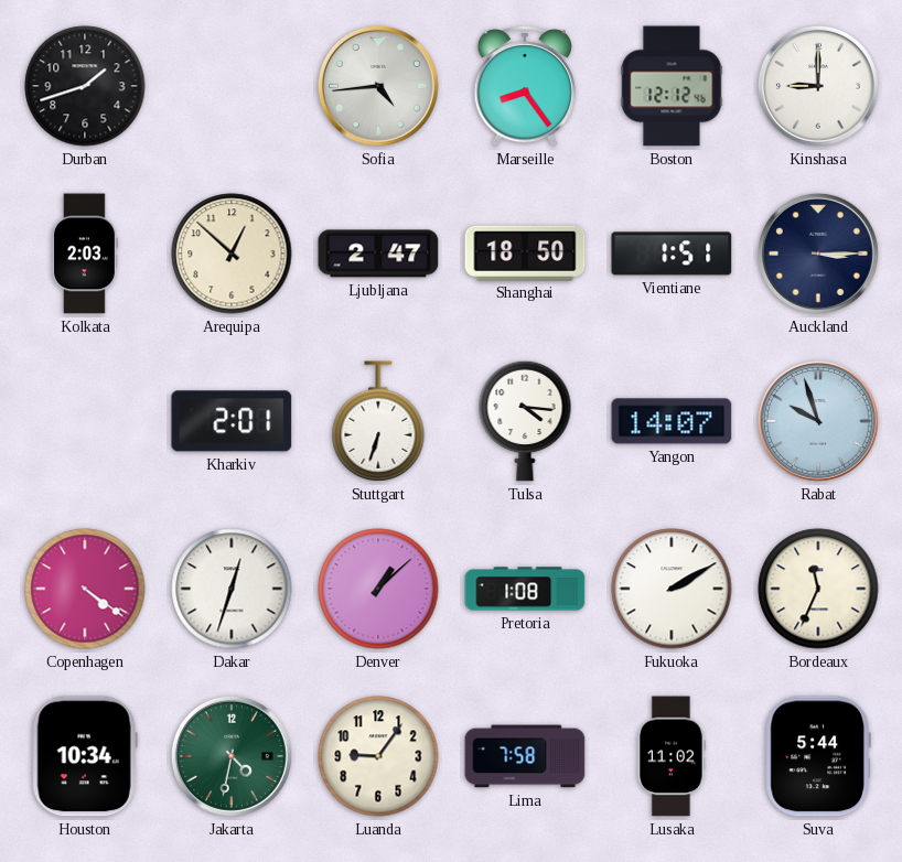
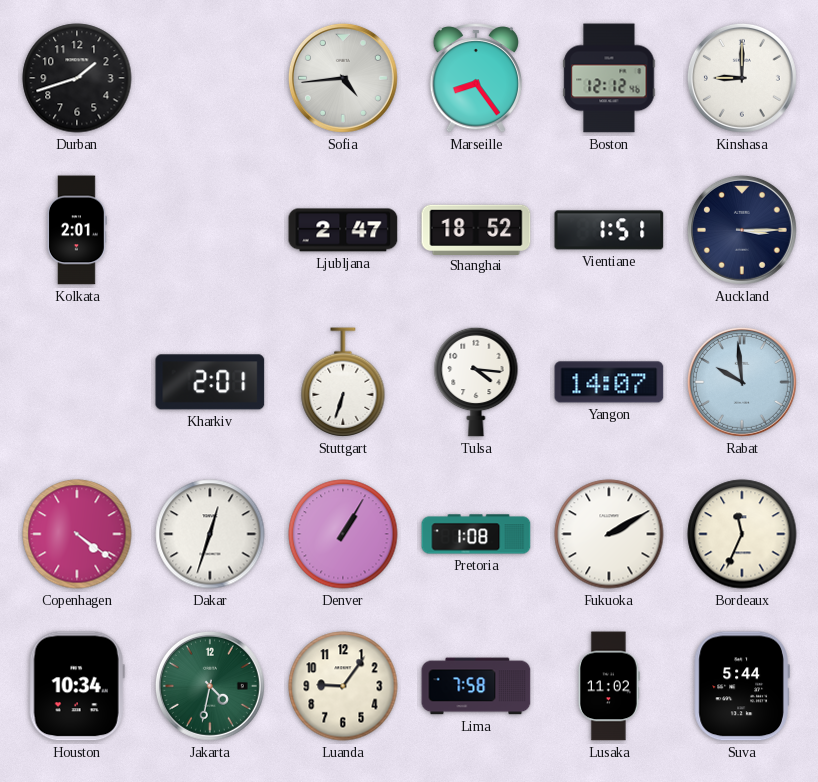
Kolkata: 2:03 -> 2:01 (77, 230)
Arequipa: 12:52 -> none (232, 254)
Shanghai: 18:50 -> 18:52 (476, 229)
Rabat: 9:57 -> 9:59 (742, 382)
Denver: 1:08 -> 1:05 (343, 534)
